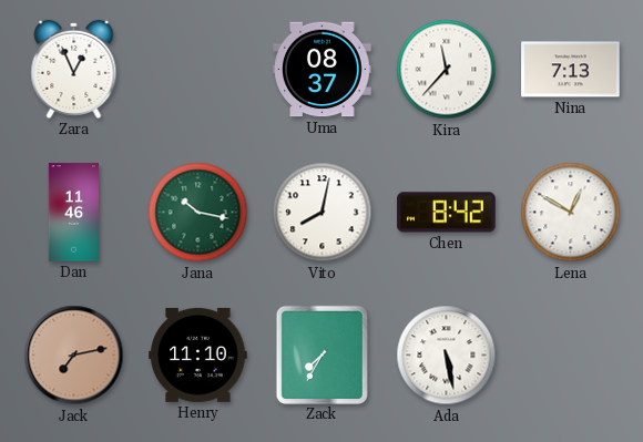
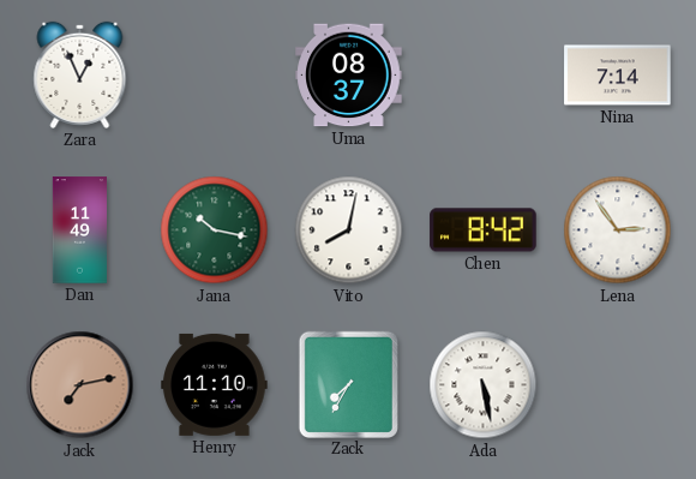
Kira: 11:37 -> none (447, 70)
Nina: 7:13 -> 7:14 (618, 76)
Dan: 11:46 -> 11:49 (79, 230)
Lena: 12:50 -> 2:54 (618, 230)
